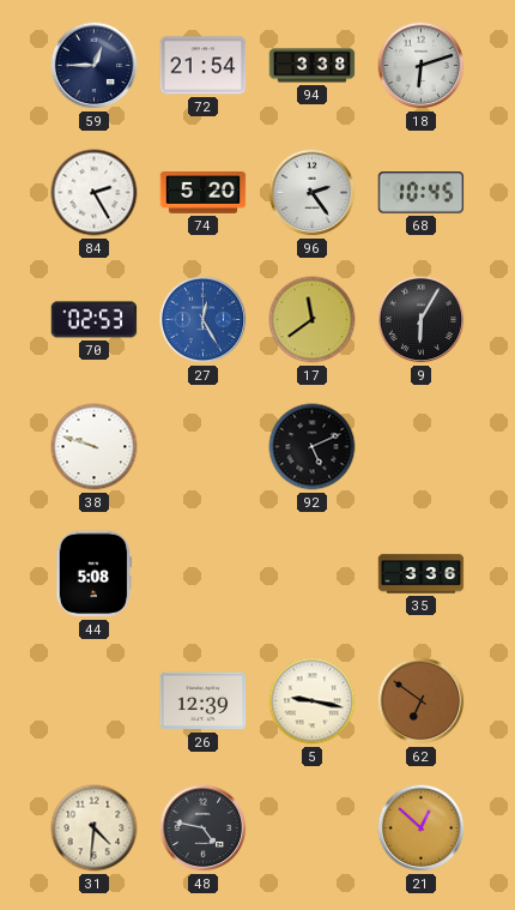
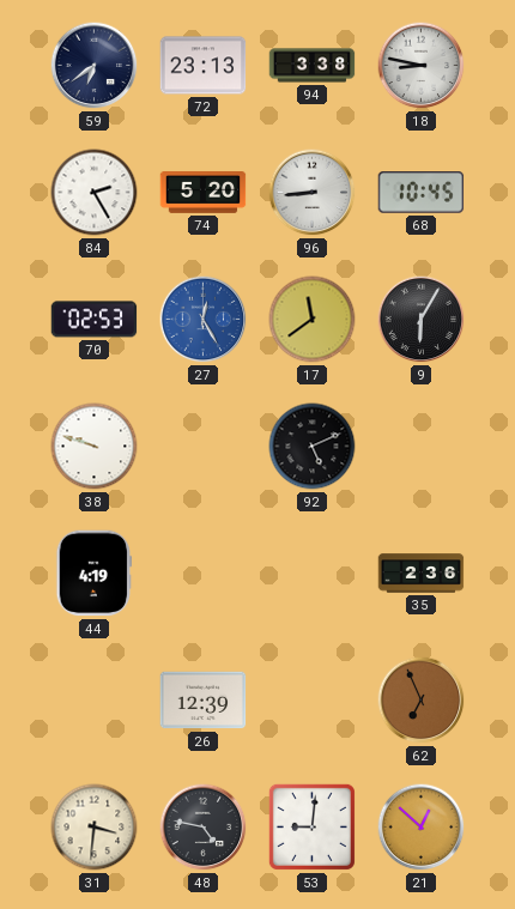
59: 12:45 -> 6:39 (95, 66)
72: 21:54 -> 23:13 (204, 66)
18: 6:12 -> 8:47 (422, 66)
96: 2:24 -> 8:44 (313, 193)
44: 5:08 -> 4:19 (95, 574)
35: 3:36 -> 2:36 (422, 574)
5: 9:17 -> none (313, 701)
62: 6:51 -> 6:56 (422, 701)
31: 4:31 -> 3:31 (95, 828)
53: none -> 9:01 (311, 826)
